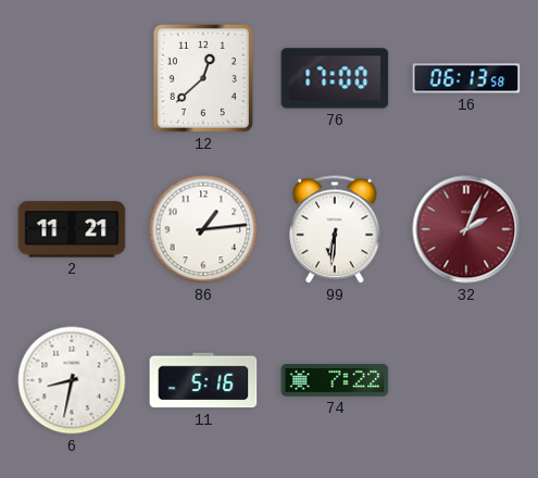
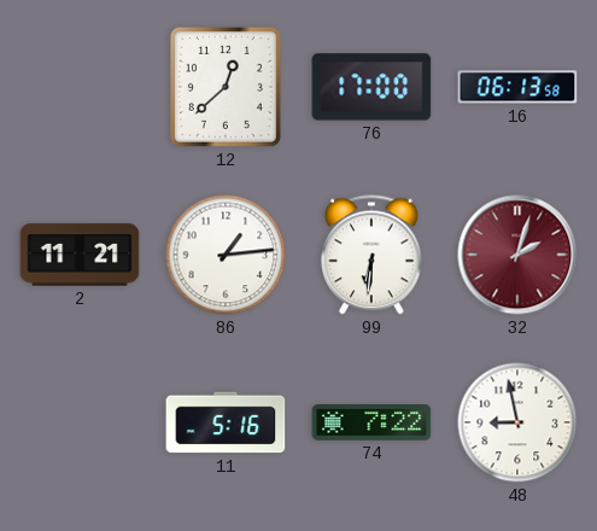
32: 2:04 -> 2:03 (517, 255)
6: 8:32 -> none (72, 380)
48: none -> 8:58 (517, 422)
